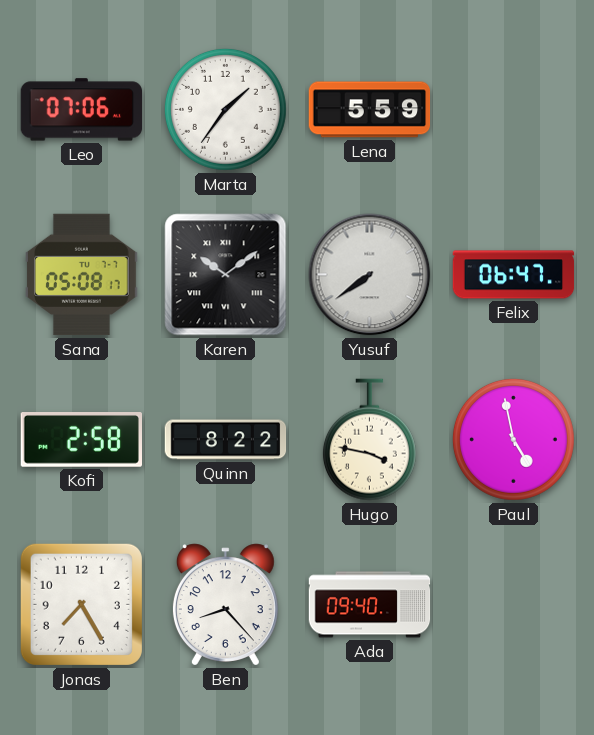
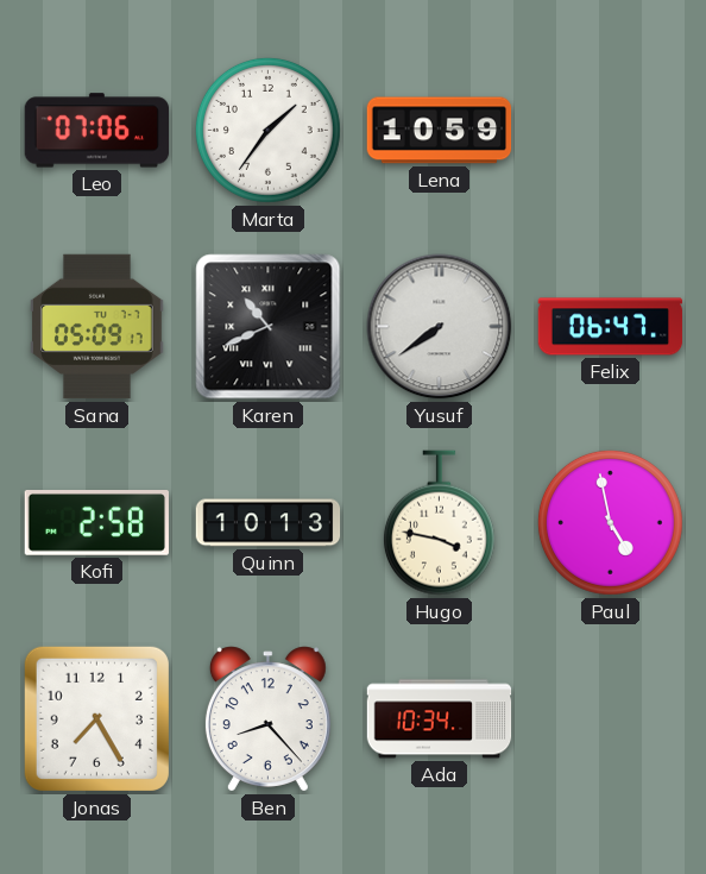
Lena: 5:59 -> 10:59 (440, 131)
Sana: 05:08 -> 05:09 (97, 327)
Karen: 10:09 -> 10:41 (269, 327)
Quinn: 8:22 -> 10:13 (269, 523)
Ada: 09:40 -> 10:34 (440, 719)
